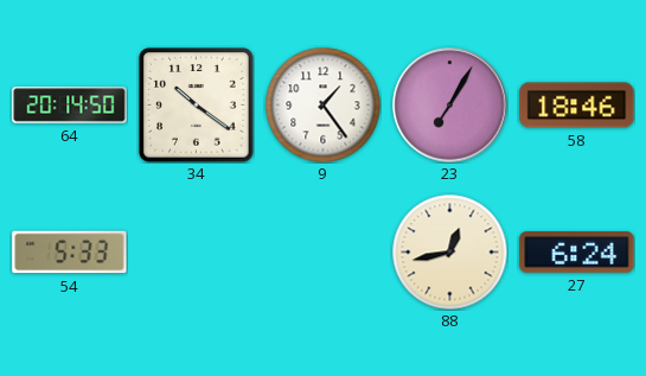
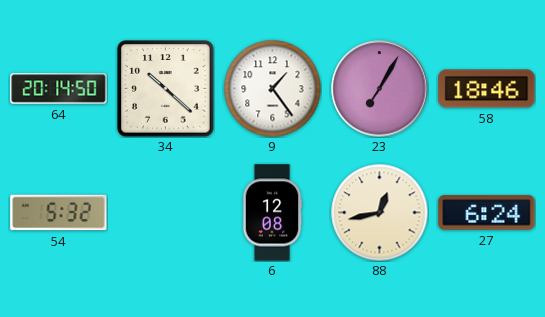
34: 10:21 -> 10:22 (166, 89)
54: 5:33 -> 5:32 (59, 213)
6: none -> 12:08 (272, 213)
